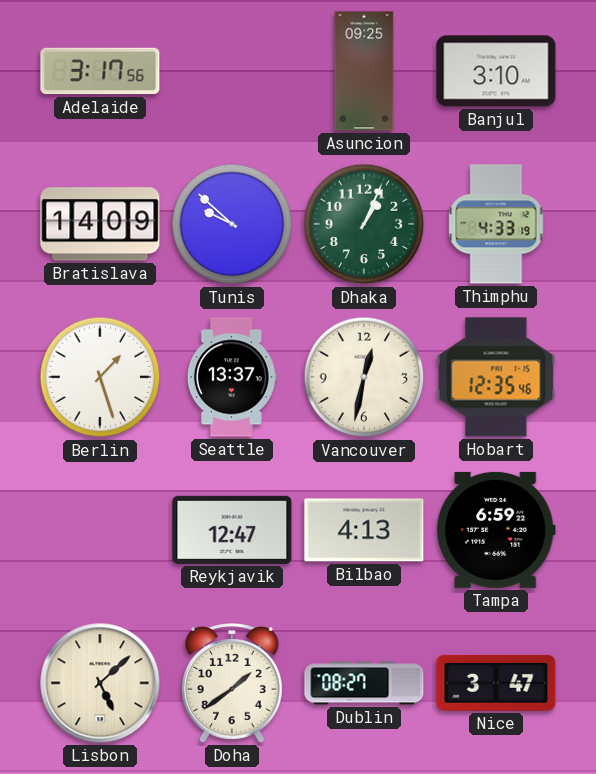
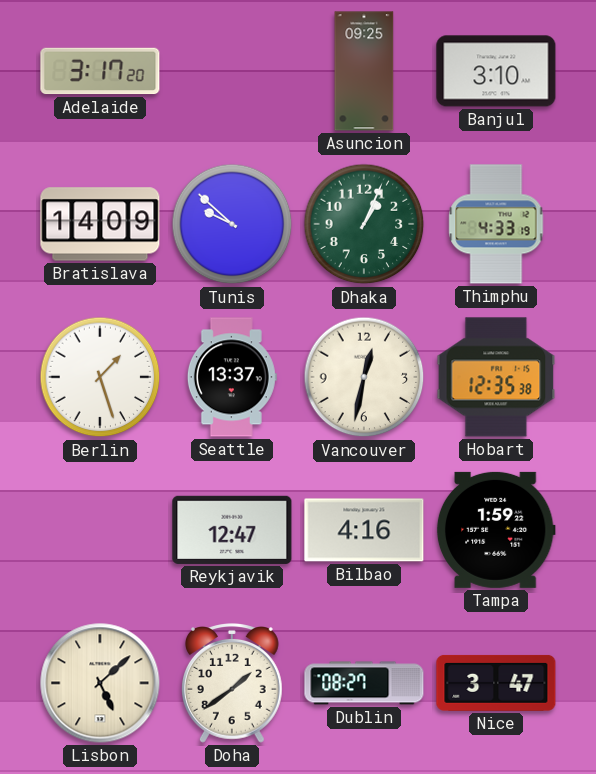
Adelaide: 3:17:56 -> 3:17:20 (100, 71)
Hobart: 12:35:46 -> 12:35:38 (496, 377)
Bilbao: 4:13 -> 4:16 (364, 530)
Tampa: 6:59 -> 1:59 (496, 530)
